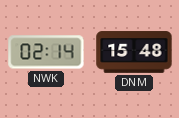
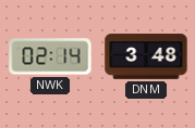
DNM: 15:48 -> 3:48 (146, 56)
